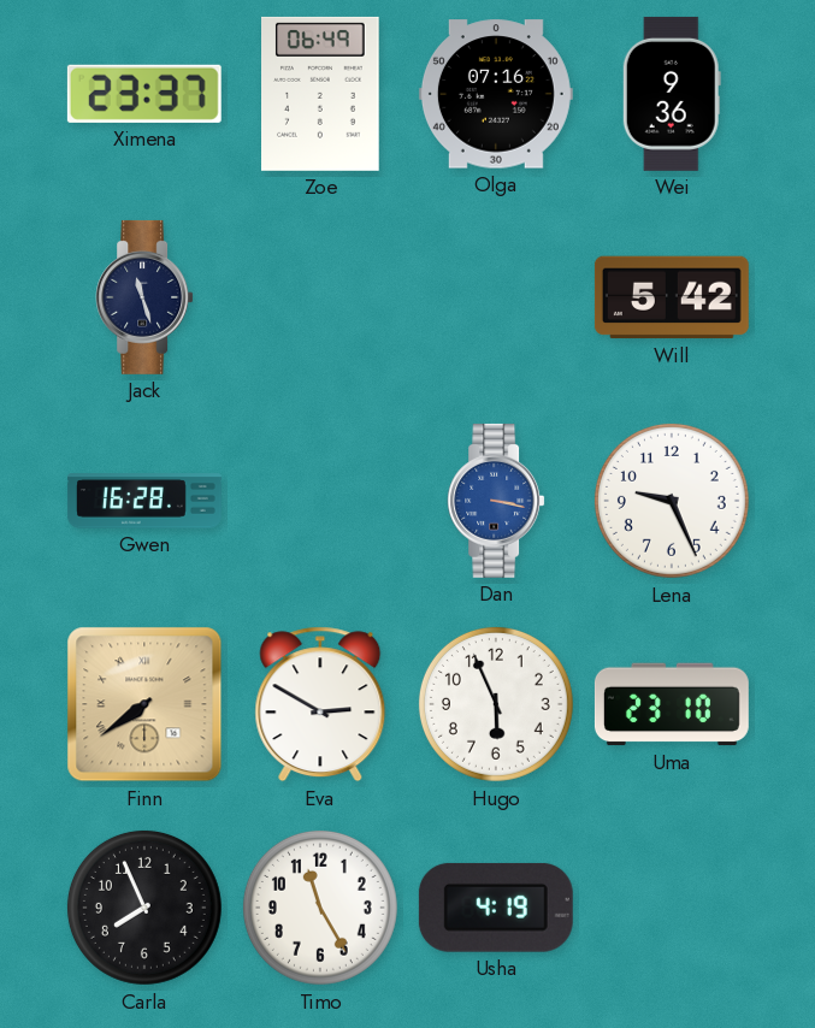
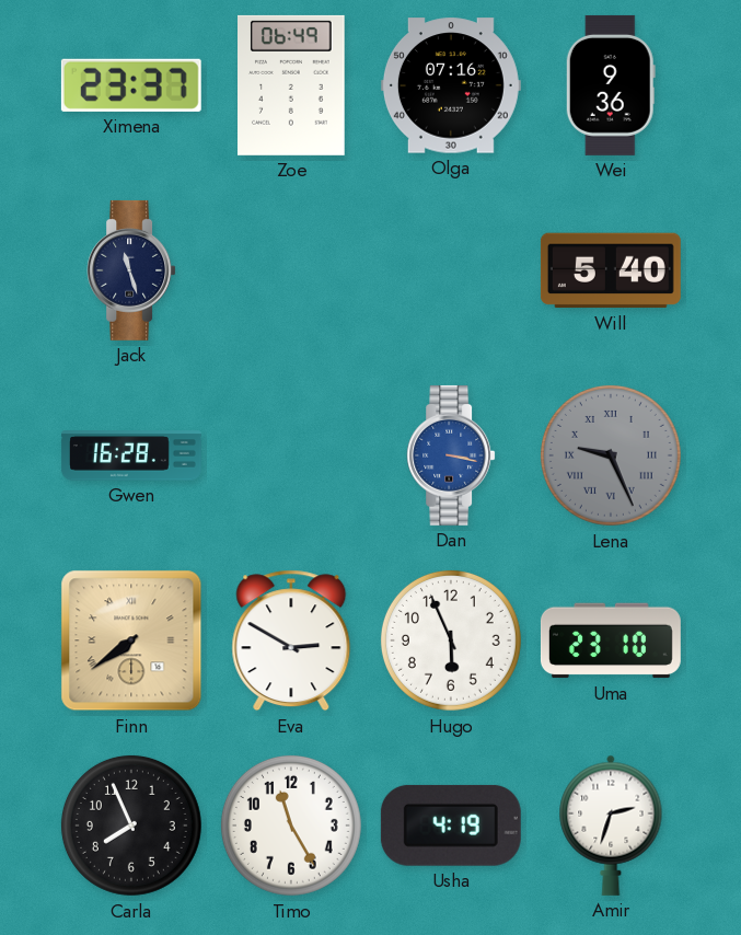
Will: 5:42 -> 5:40 (611, 270)
Lena dial: white -> grey (611, 455)
Lena numerals: Arabic -> Roman (611, 455)
Amir: none -> 2:33 (611, 826)
